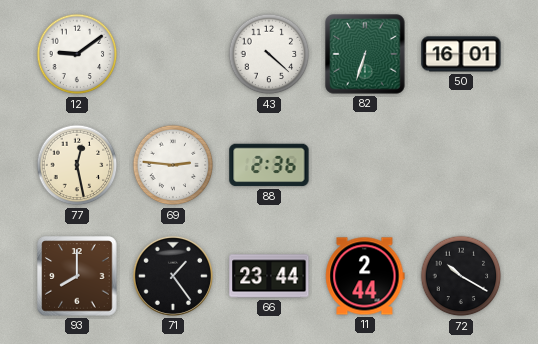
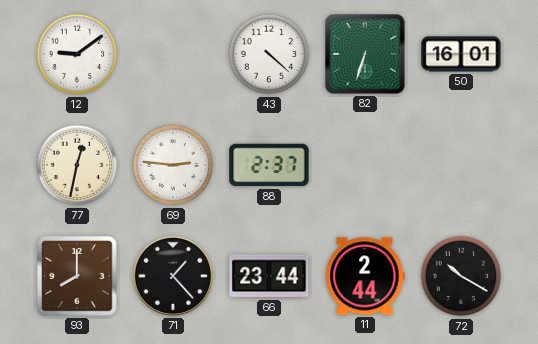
77: 12:28 -> 12:32 (77, 165)
88: 2:36 -> 2:37 (269, 165)
71: 1:24 -> 1:23 (173, 276)
